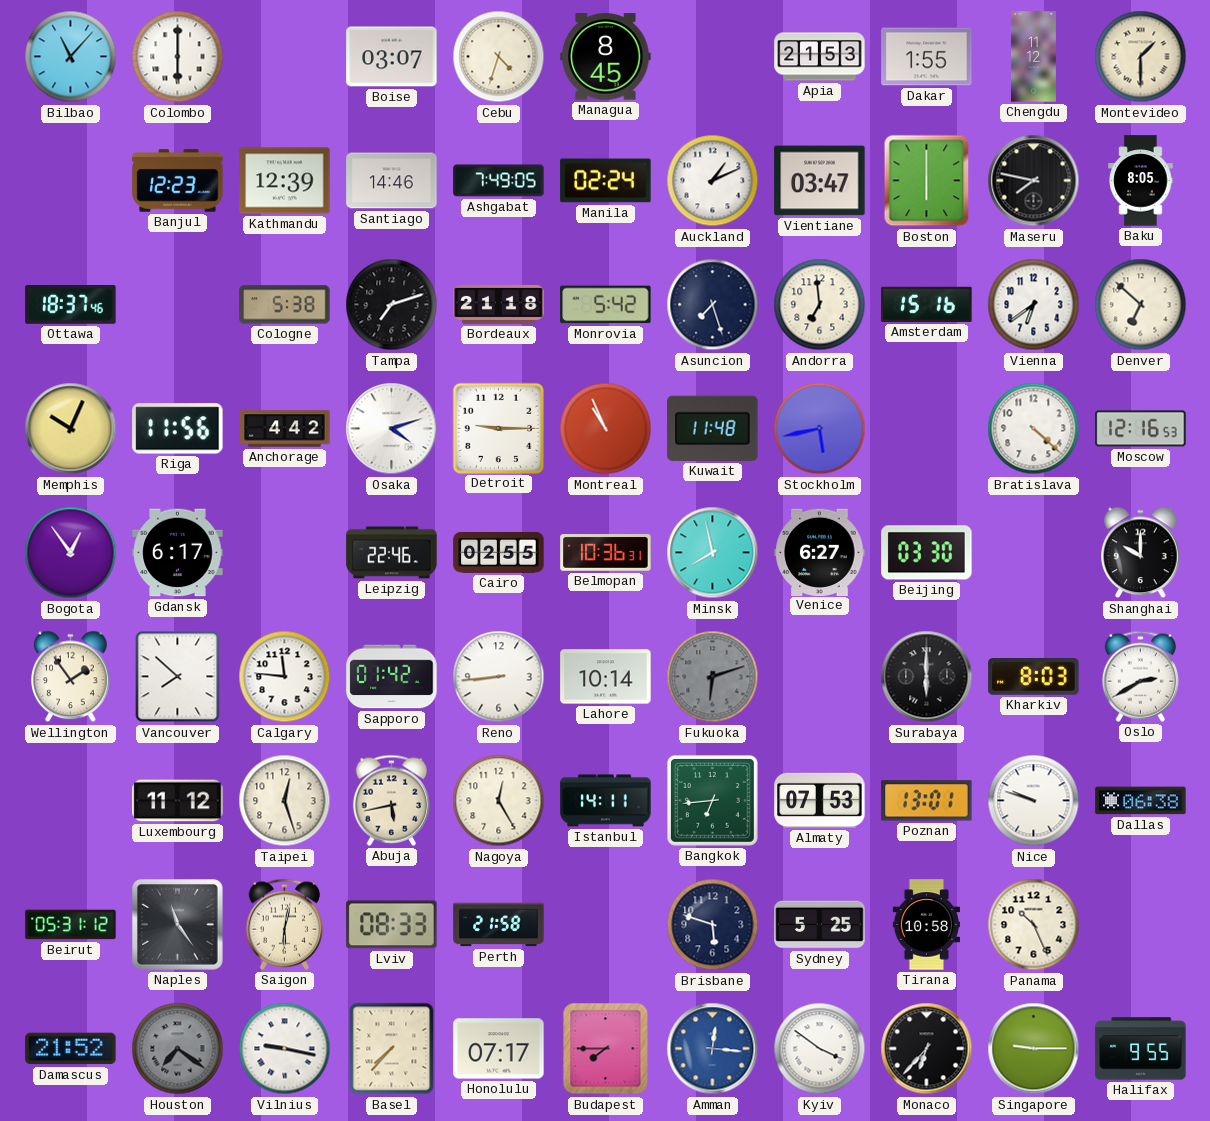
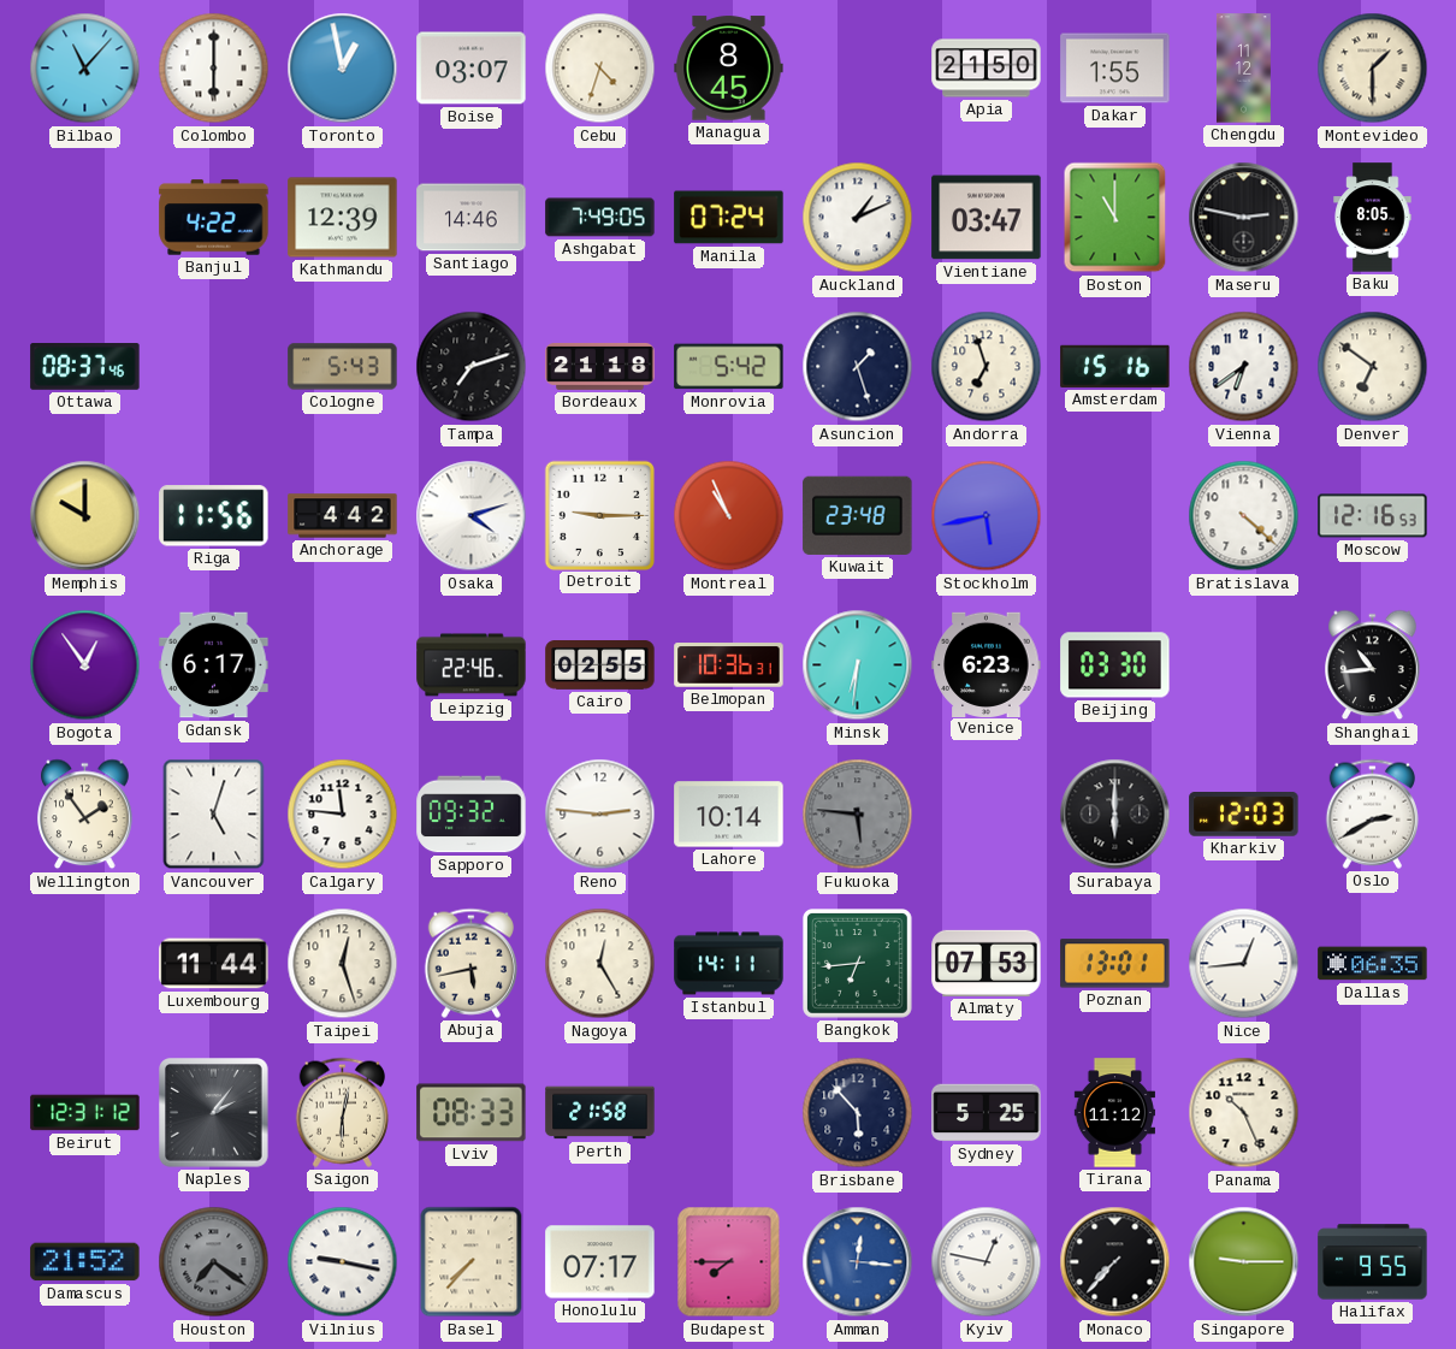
Toronto: none -> 12:58 (343, 69)
Apia: 21:53 -> 21:50 (987, 69)
Banjul: 12:23 -> 4:22 (214, 218)
Manila: 02:24 -> 07:24 (729, 218)
Boston: 6:00 -> 11:00 (1115, 218)
Maseru: 7:47 -> 2:47 (1244, 218)
Ottawa: 18:37 -> 08:37 (85, 367)
Cologne: 5:38 -> 5:43 (343, 367)
Asuncion: 7:27 -> 1:27 (858, 367)
Andorra: 6:59 -> 6:57 (987, 367)
Denver: 6:52 -> 6:51 (1373, 367)
Memphis: 10:04 -> 10:00 (85, 516)
Kuwait: 11:48 -> 23:48 (858, 515)
Minsk: 7:58 -> 6:31 (858, 665)
Venice: 6:27 -> 6:23 (987, 664)
Shanghai: 10:00 -> 10:44 (1373, 665)
Vancouver: 7:52 -> 5:03 (214, 815)
Sapporo: 01:42 -> 09:32 (472, 815)
Reno: 8:44 -> 2:46 (600, 815)
Fukuoka: 6:12 -> 5:46 (858, 815)
Kharkiv: 8:03 -> 12:03 (1244, 815)
Luxembourg: 11:12 -> 11:44 (214, 964)
Nice: 9:48 -> 12:44 (1244, 964)
Dallas: 06:38 -> 06:35 (1373, 964)
Beirut: 05:31 -> 12:31 (85, 1113)
Naples: 11:24 -> 2:06 (214, 1113)
Brisbane: 5:48 -> 5:53 (858, 1113)
Tirana: 10:58 -> 11:12 (1114, 1113)
Kyiv: 3:51 -> 12:47 (987, 1262)
Monaco: 6:37 -> 7:37 (1115, 1262)
